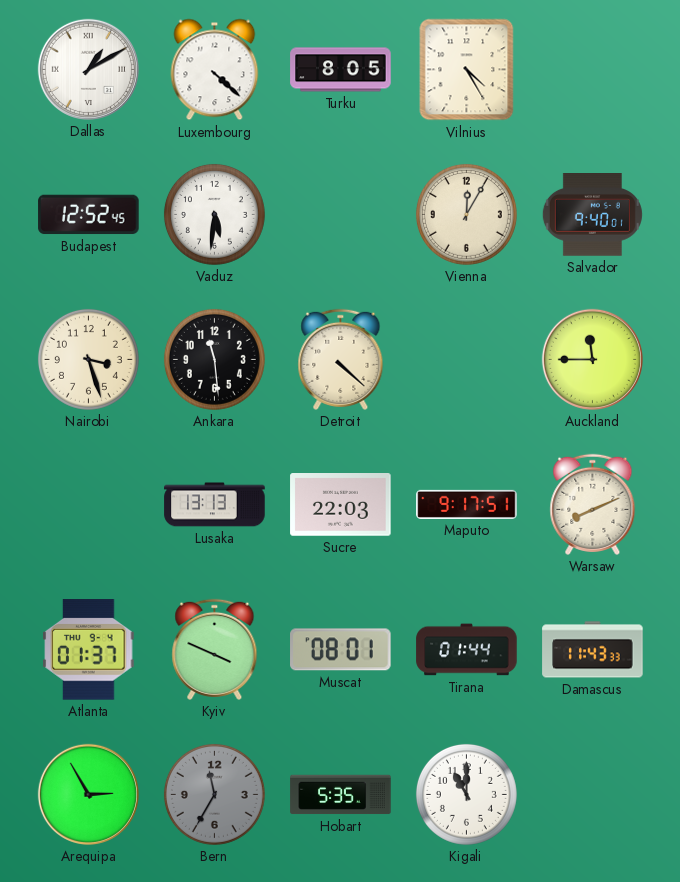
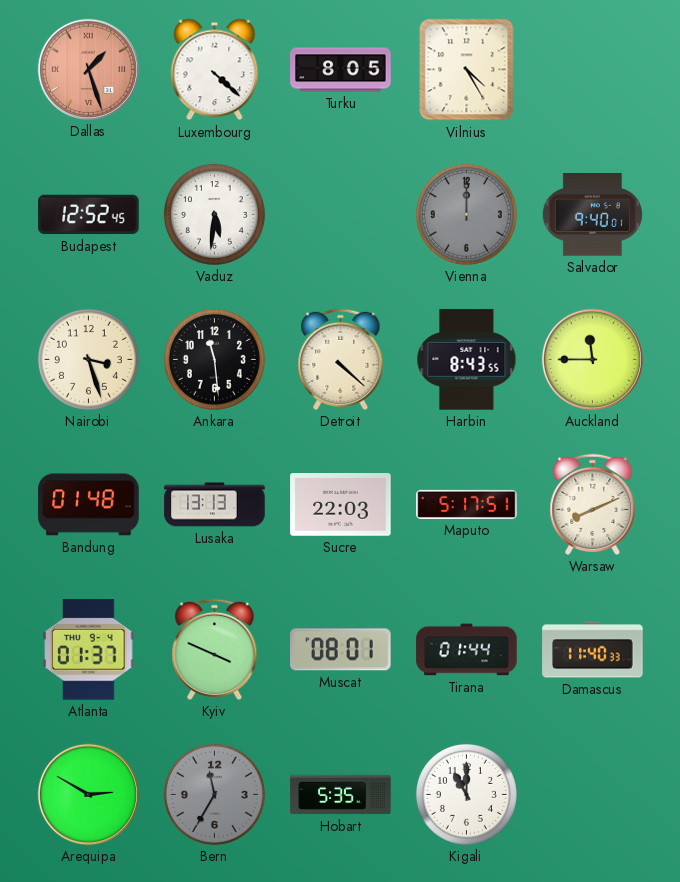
Dallas: 1:10 -> 1:27 (88, 69)
Dallas dial: white -> salmon (88, 69)
Vienna: 12:05 -> 12:00 (466, 214)
Vienna dial: cream -> grey (466, 214)
Harbin: none -> 8:43 (467, 360)
Bandung: none -> 01:48 (89, 505)
Maputo: 9:17 -> 5:17 (467, 504)
Damascus: 11:43 -> 11:40 (593, 650)
Arequipa: 2:55 -> 2:50 (88, 794)
